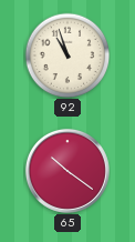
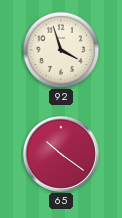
92: 10:57 -> 3:57 (61, 50)
